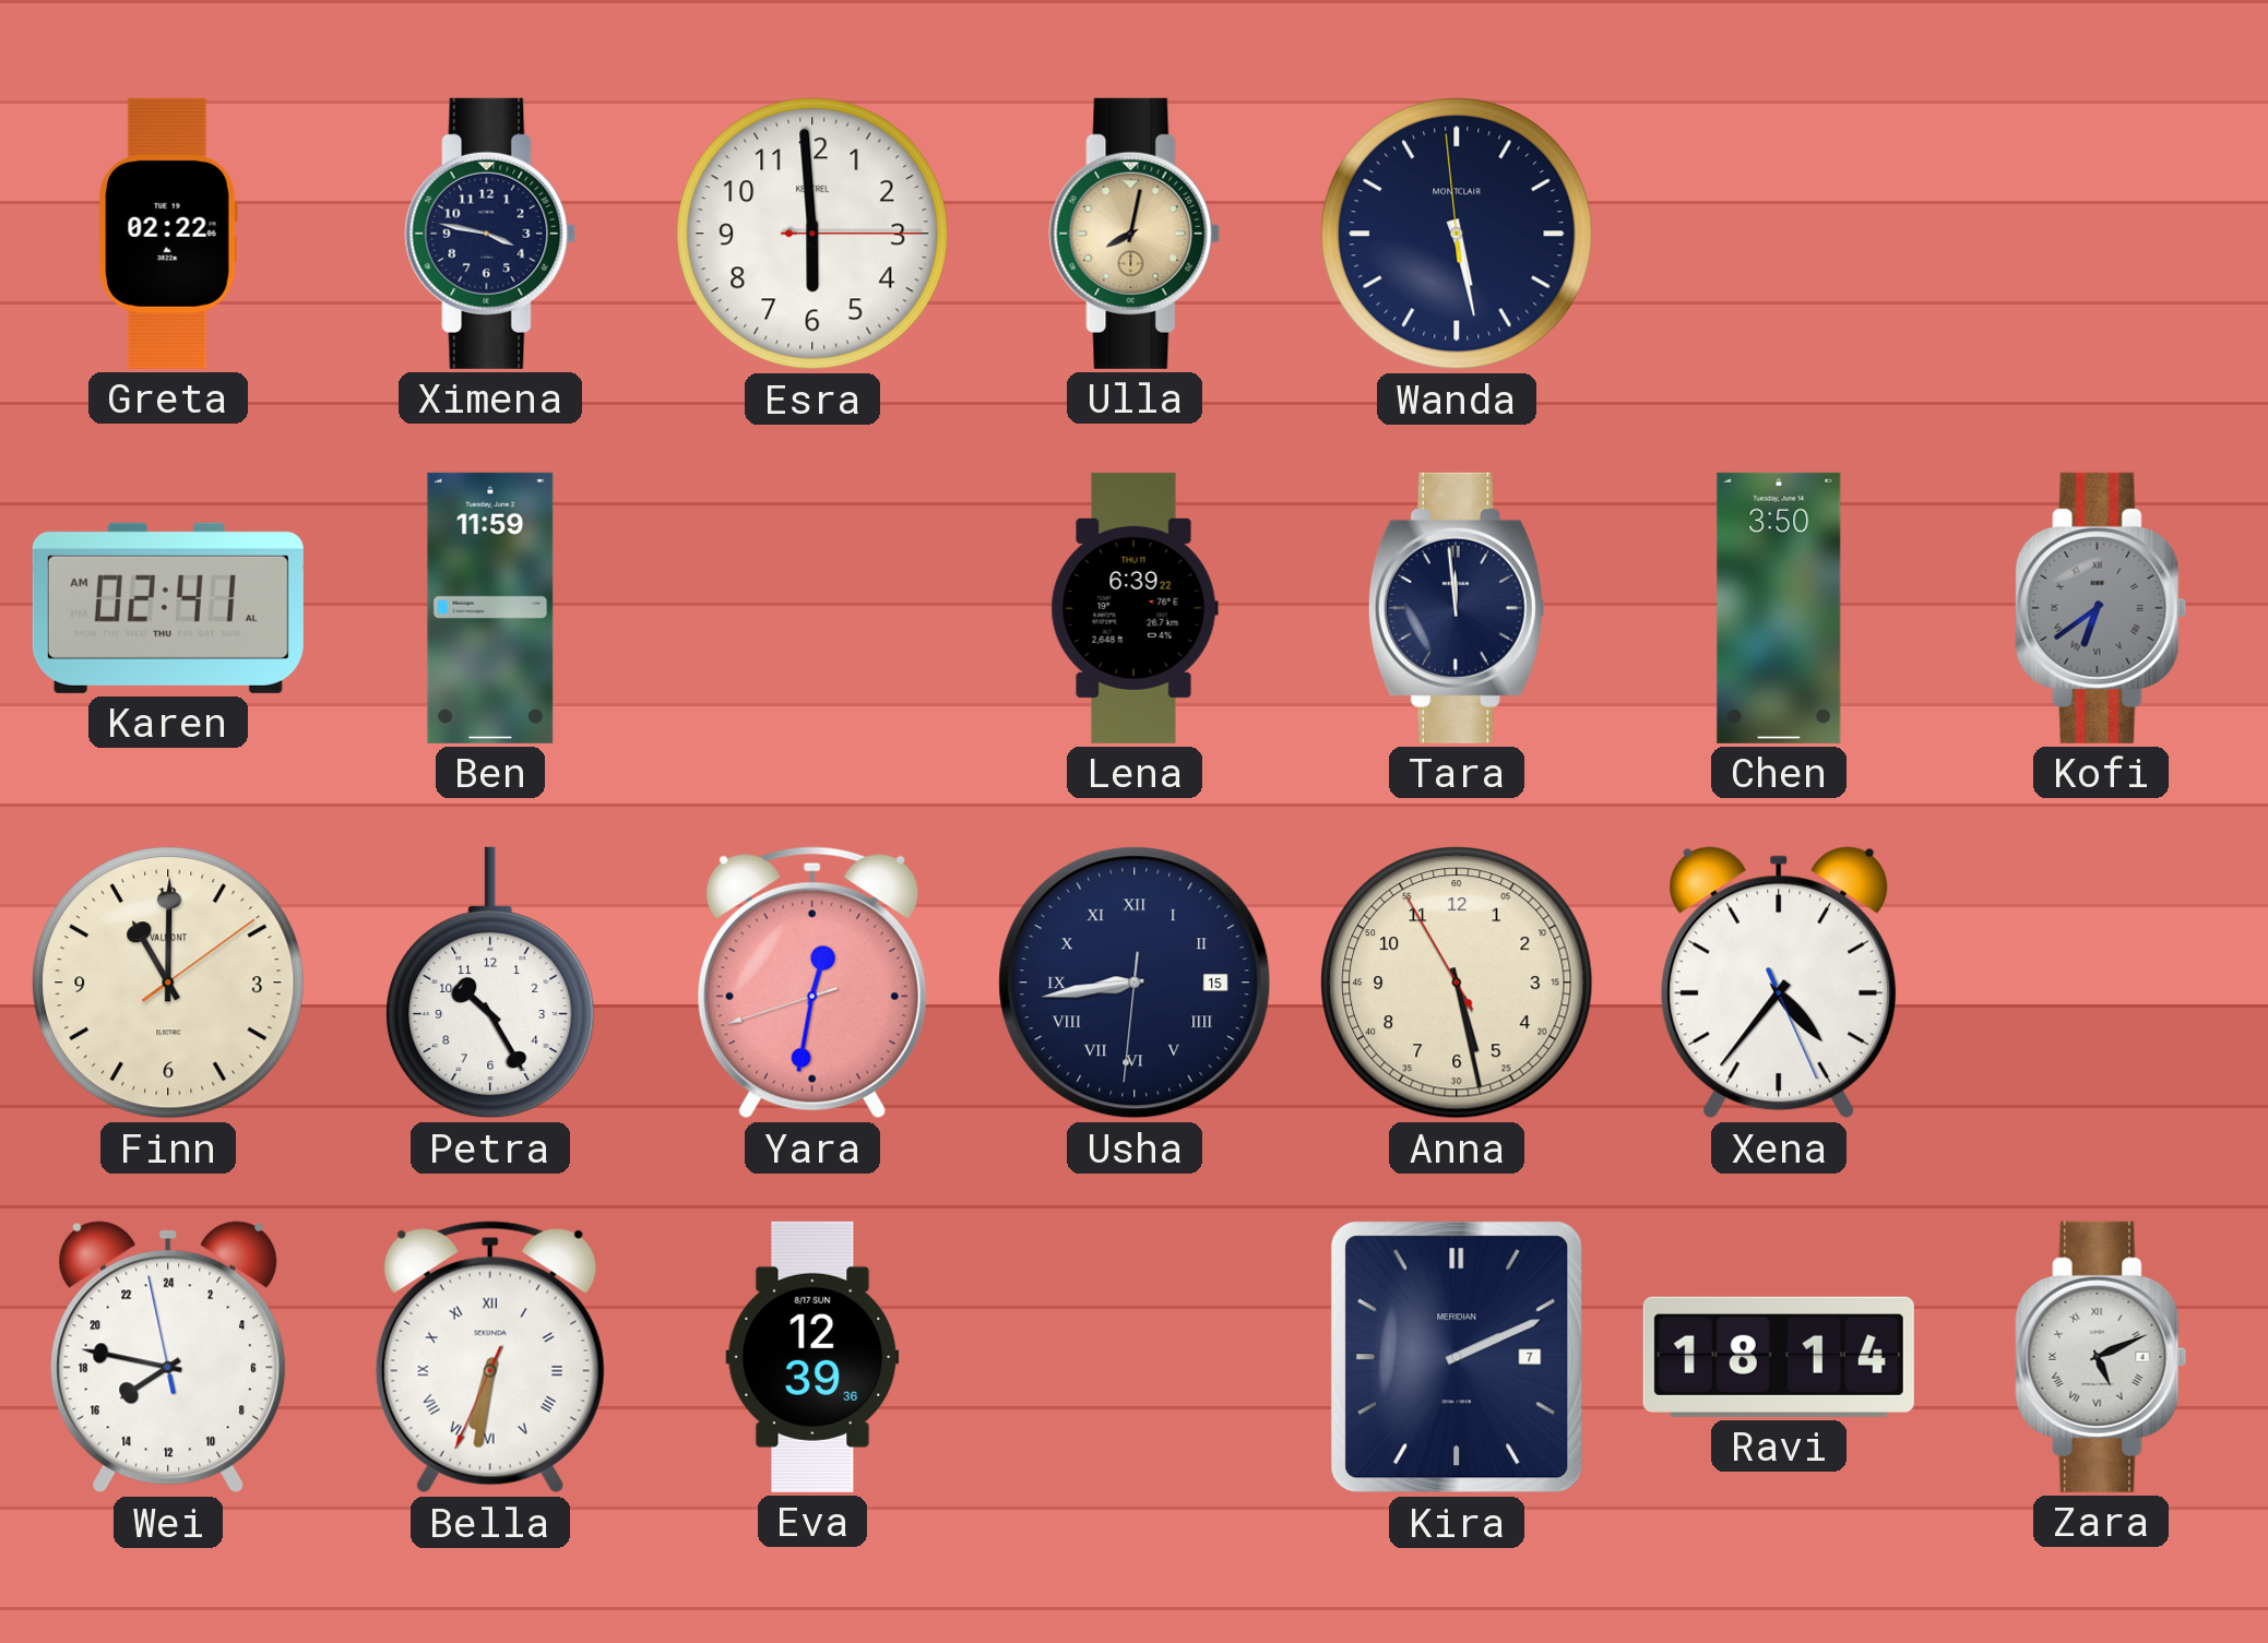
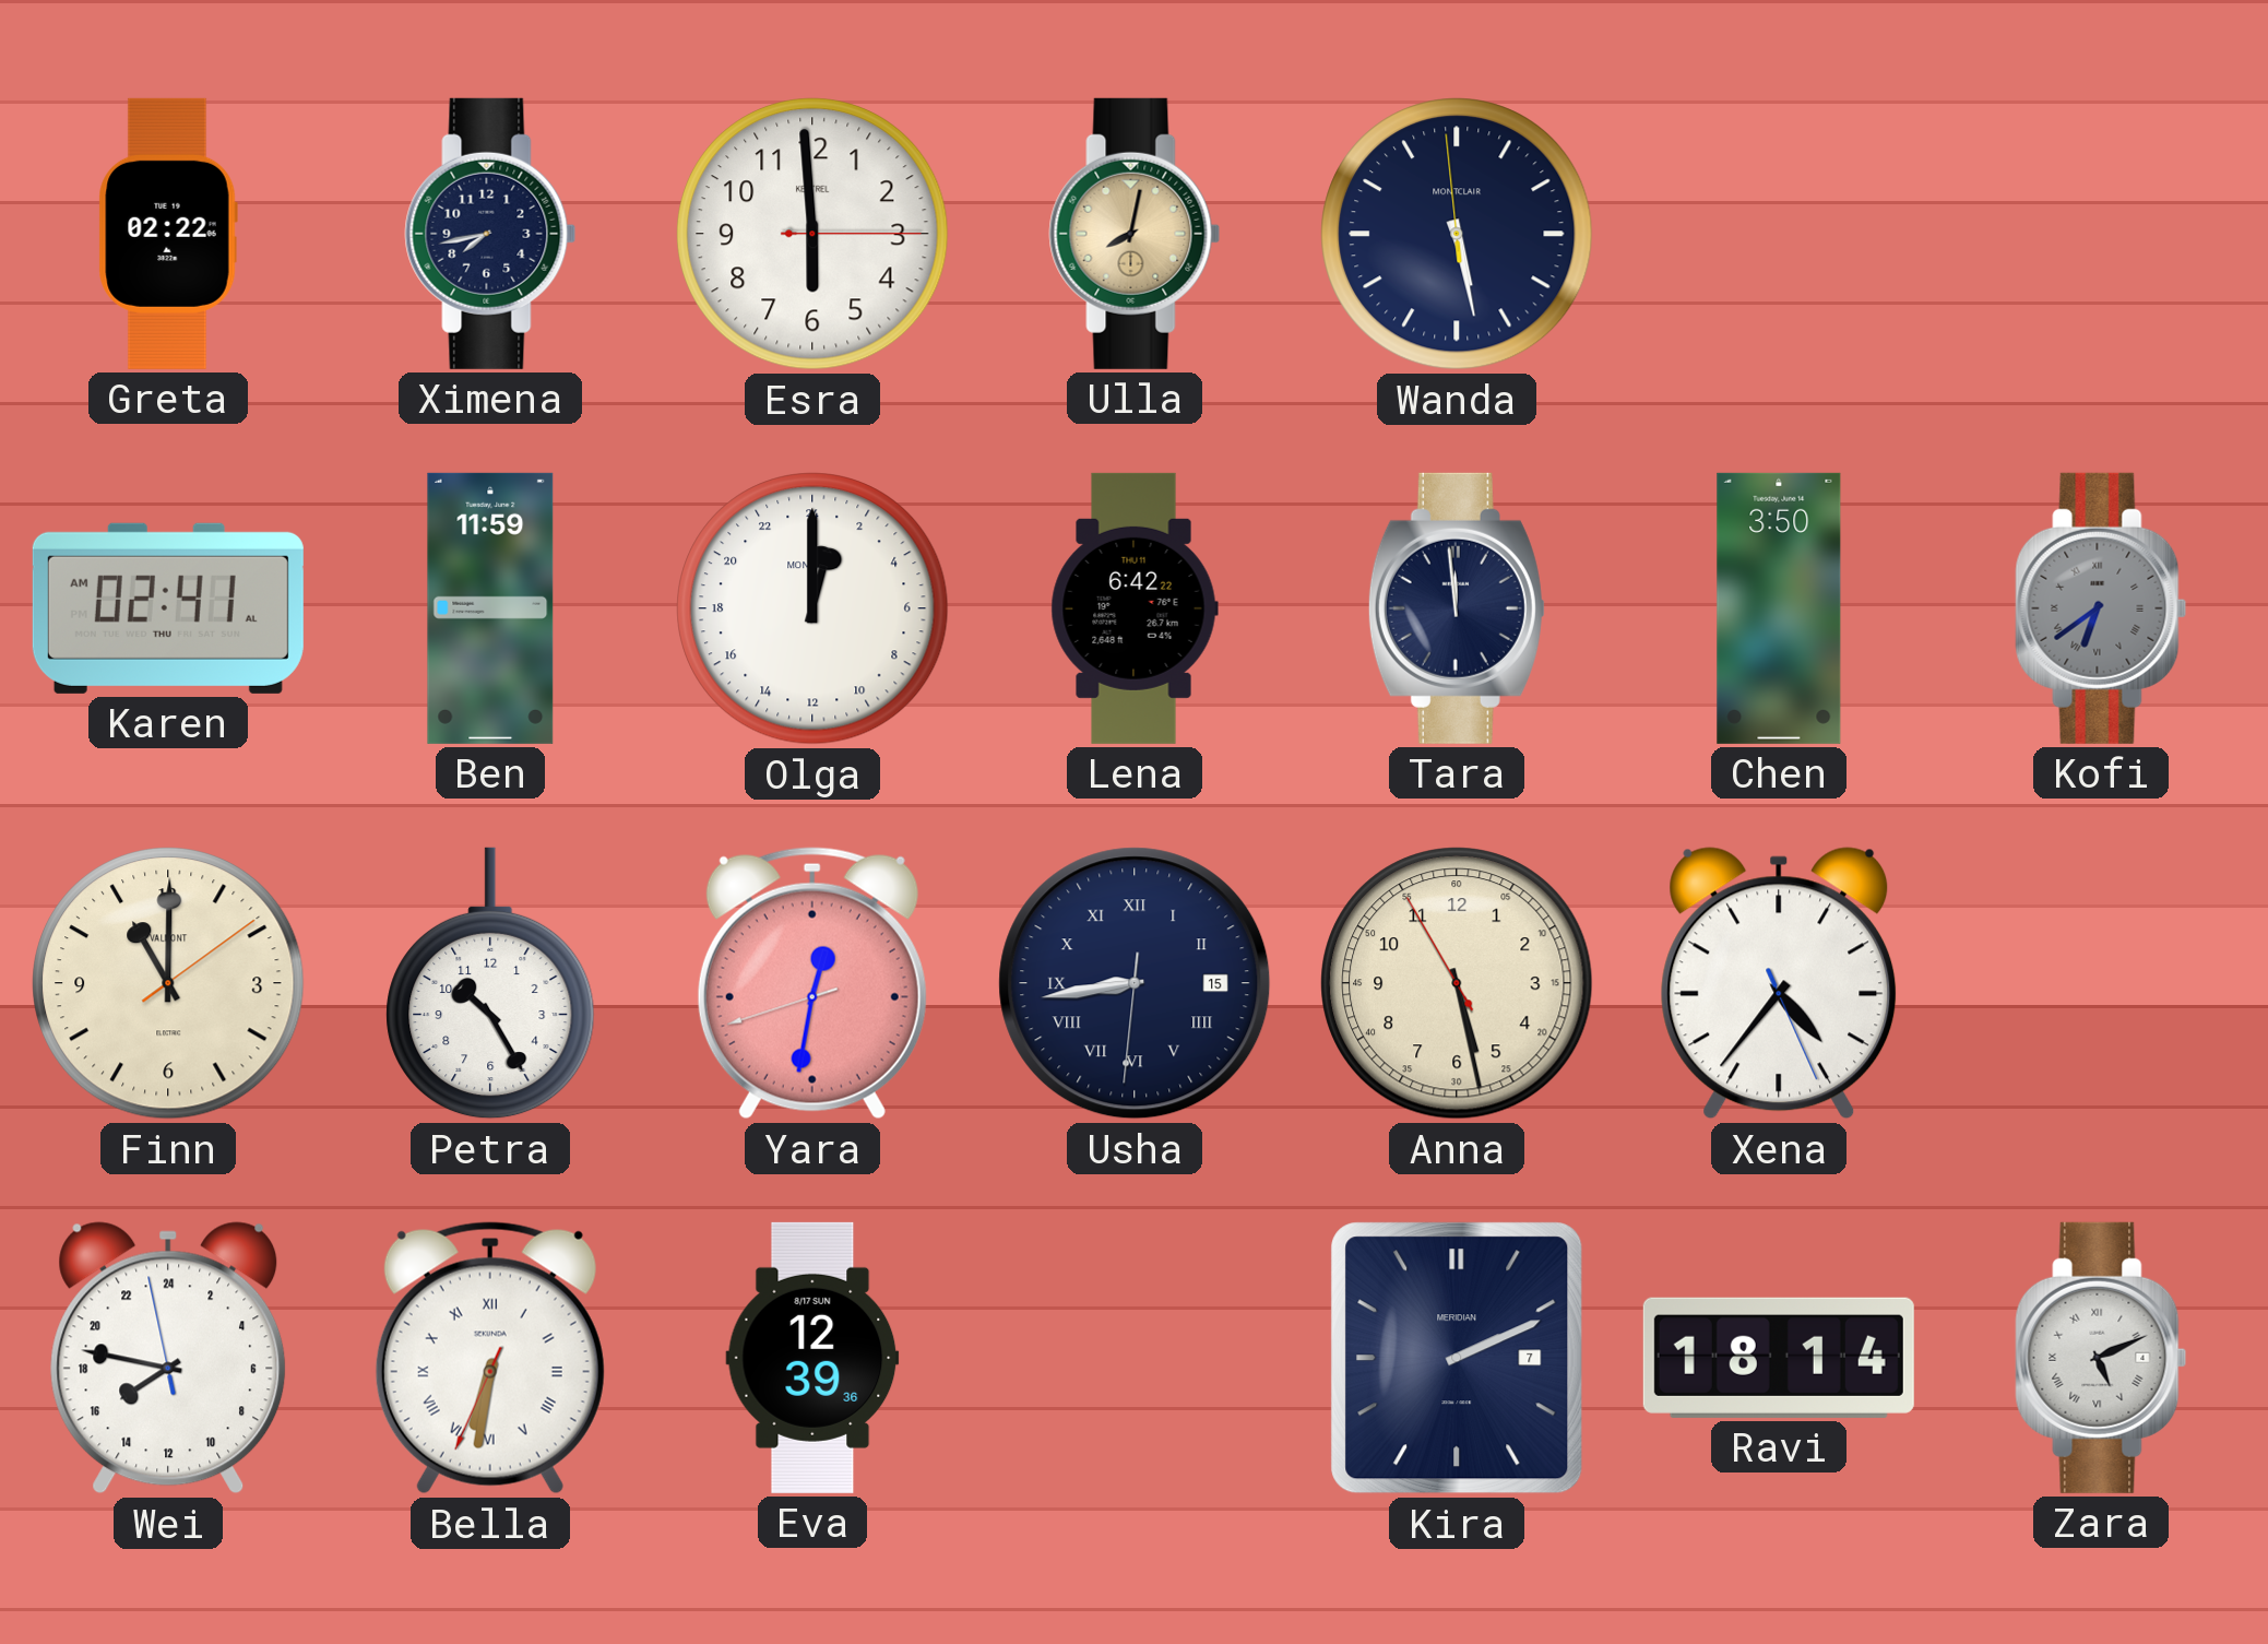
Ximena: 3:47 -> 7:43 (490, 234)
Olga: none -> 1:00 (812, 608)
Lena: 6:39 -> 6:42 (1135, 608)
